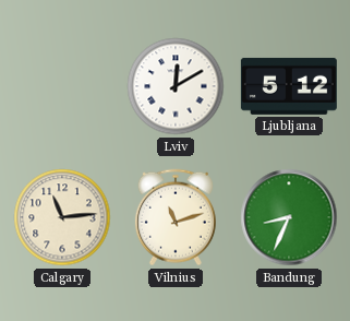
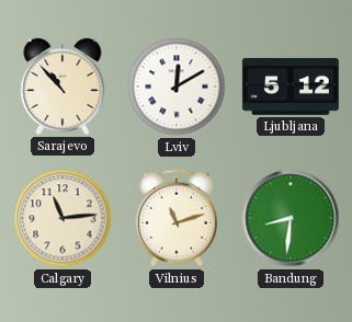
Sarajevo: none -> 10:53 (63, 87)
Bandung: 8:34 -> 8:31 (291, 218)
